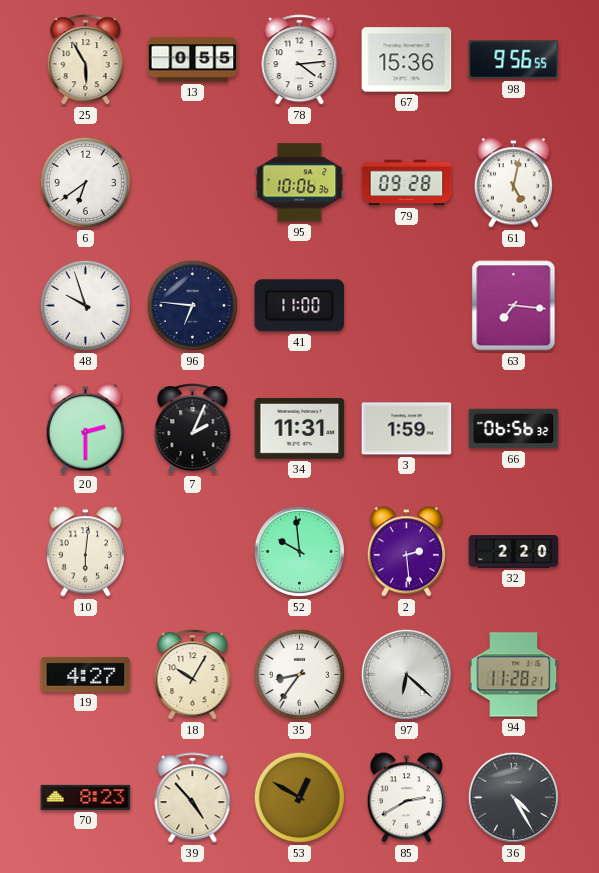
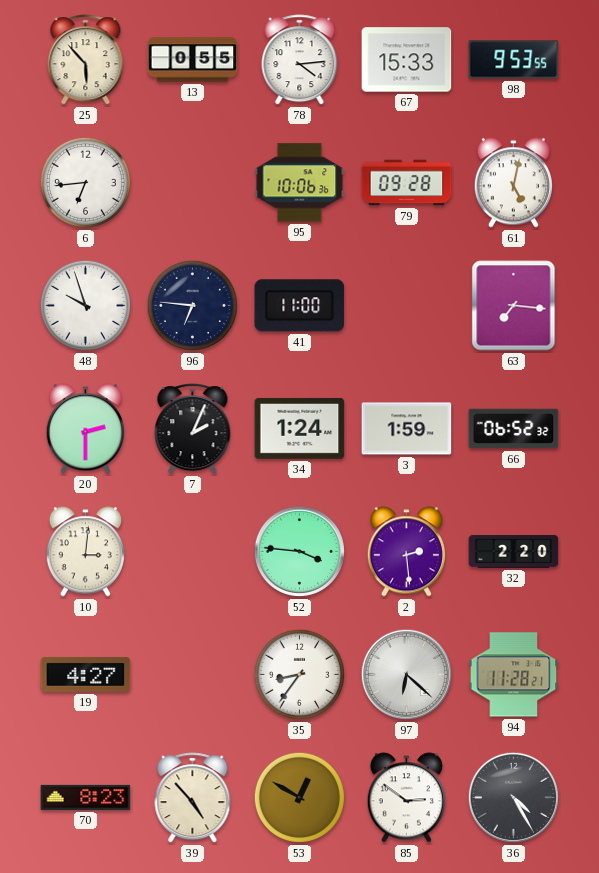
25: 5:55 -> 5:53 (86, 60)
67: 15:36 -> 15:33 (407, 60)
98: 9:56 -> 9:53 (514, 60)
6: 6:39 -> 6:44 (85, 182)
34: 11:31 -> 1:24 (300, 428)
66: 06:56 -> 06:52 (514, 429)
10: 6:01 -> 3:01 (85, 552)
52: 9:59 -> 3:46 (299, 551)
18: 10:05 -> none (193, 675)
85: 2:40 -> 2:51 (406, 798)
